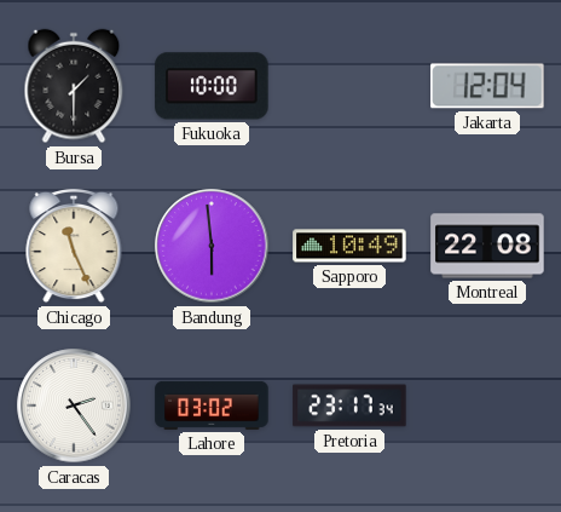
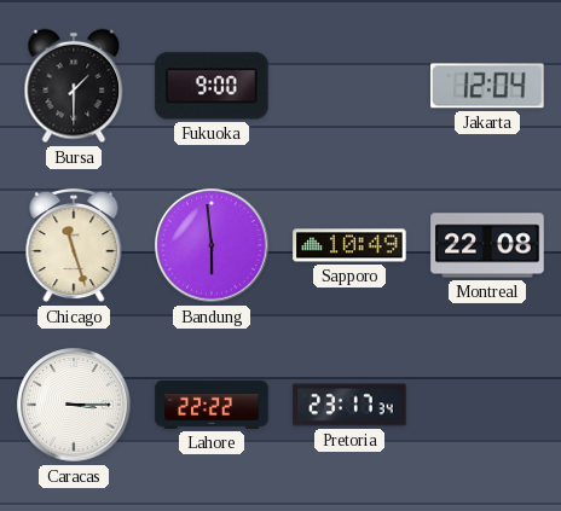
Fukuoka: 10:00 -> 9:00 (212, 86)
Chicago: 11:26 -> 11:27 (74, 245)
Caracas: 2:24 -> 3:15 (74, 405)
Lahore: 03:02 -> 22:22 (212, 405)
